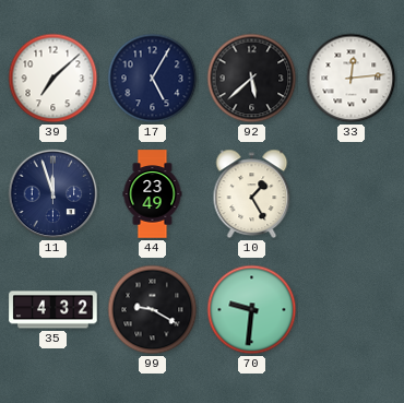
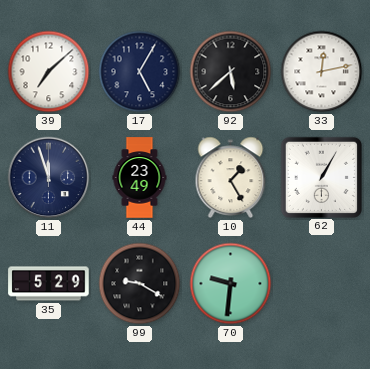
33: 12:14 -> 12:13 (322, 72)
62: none -> 1:05 (321, 177)
35: 4:32 -> 5:29 (49, 284)
